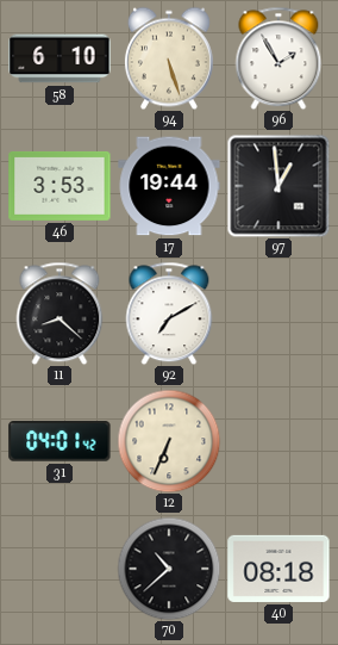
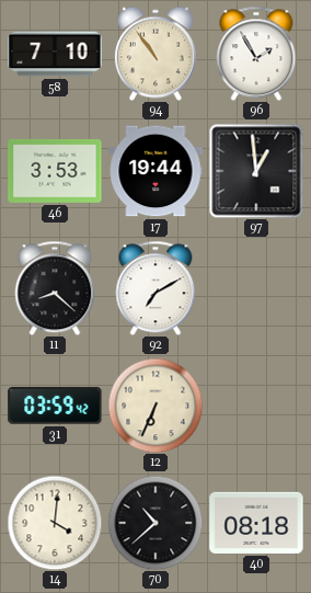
58: 6:10 -> 7:10 (55, 54)
94: 5:27 -> 10:54 (155, 54)
31: 04:01 -> 03:59 (55, 406)
14: none -> 4:01 (55, 523)
